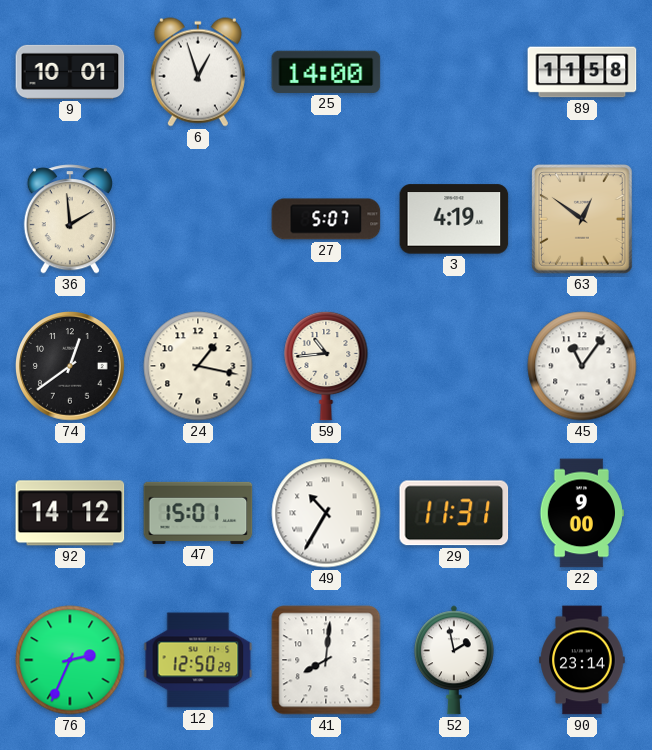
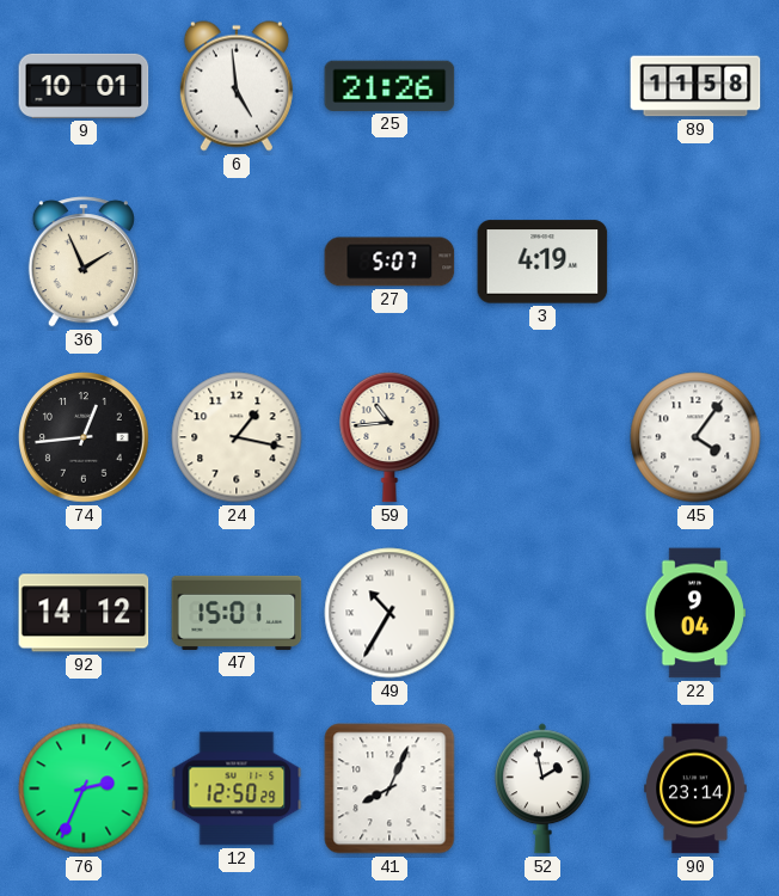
6: 12:57 -> 4:59 (237, 86)
25: 14:00 -> 21:26 (390, 86)
36: 1:59 -> 1:56 (84, 262)
63: 12:51 -> none (582, 219)
74: 12:39 -> 12:44 (85, 438)
45: 11:06 -> 4:06 (695, 437)
29: 11:31 -> none (454, 513)
22: 9:00 -> 9:04 (694, 613)
41: 8:01 -> 8:04 (390, 788)
